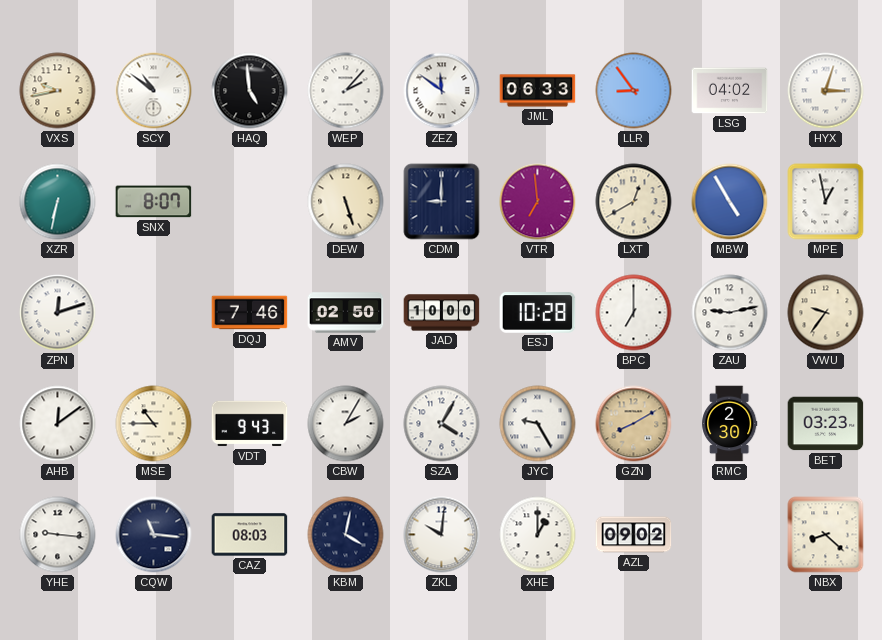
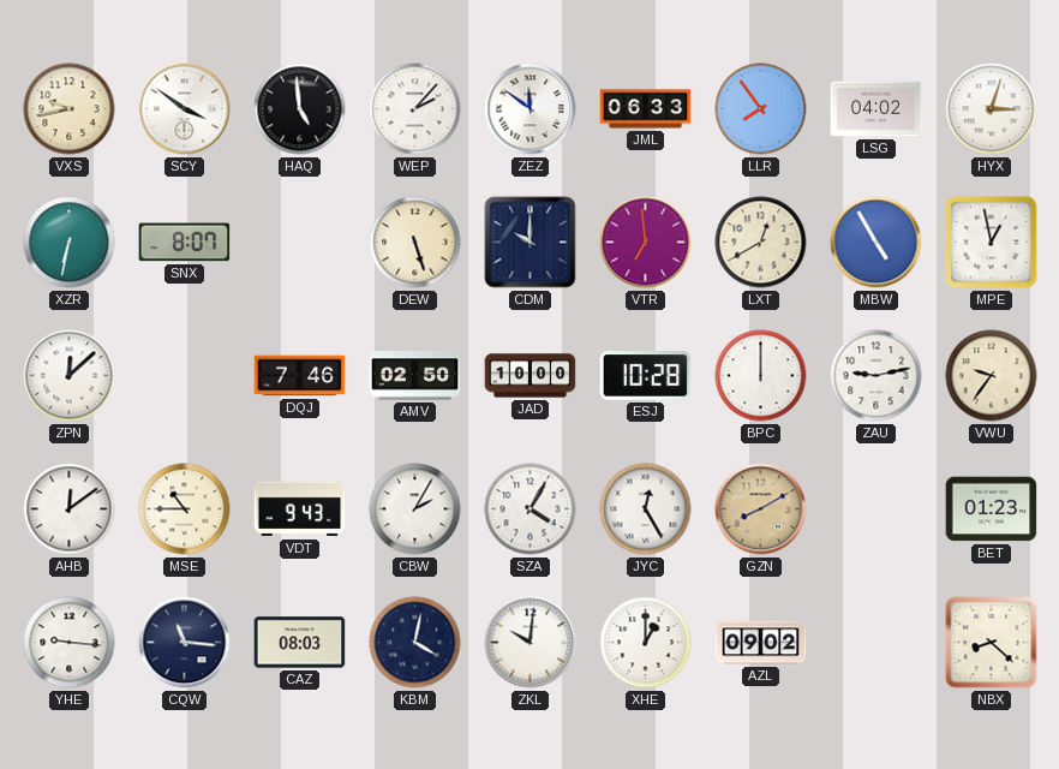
SCY: 10:51 -> 3:51 (185, 109)
LLR: 8:54 -> 7:54 (761, 109)
CDM: 9:00 -> 10:00 (531, 243)
ZPN: 12:12 -> 12:08 (70, 376)
BPC: 7:00 -> 12:00 (761, 376)
JYC: 9:25 -> 12:25 (646, 509)
RMC: 2:30 -> none (730, 424)
BET: 03:23 -> 01:23 (992, 509)
